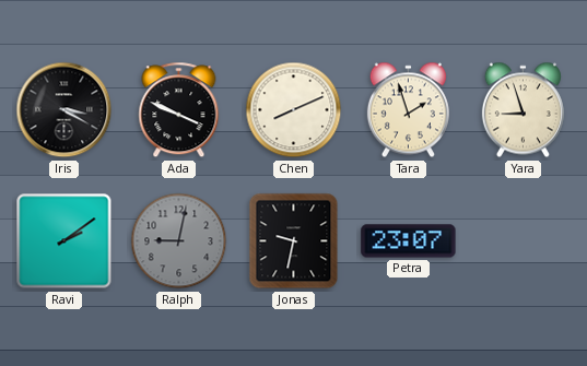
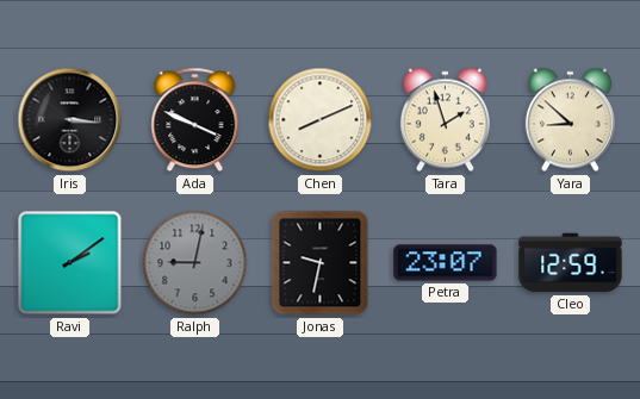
Iris: 3:20 -> 3:16 (70, 120)
Yara: 8:57 -> 8:52 (570, 120)
Cleo: none -> 12:59 (571, 263)
